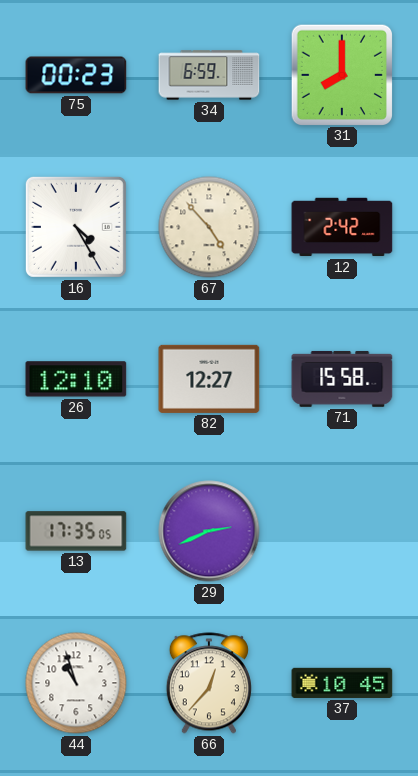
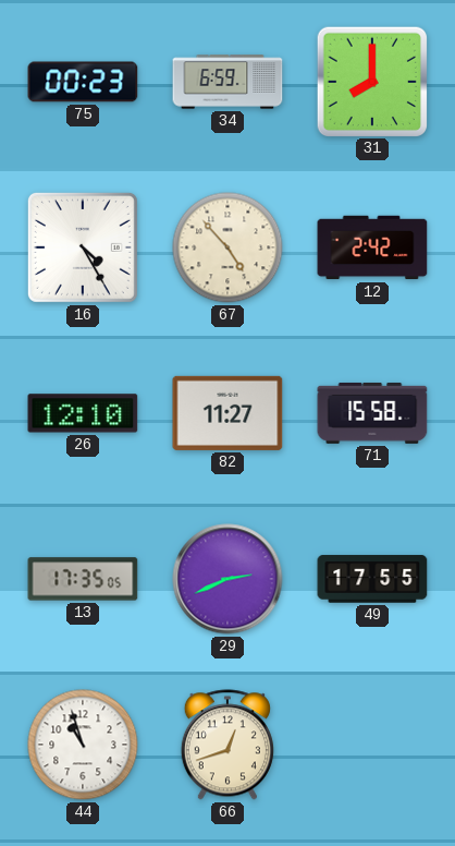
82: 12:27 -> 11:27 (228, 413)
49: none -> 17:55 (372, 579)
66: 12:37 -> 12:42 (228, 745)
37: 10:45 -> none (342, 683)
